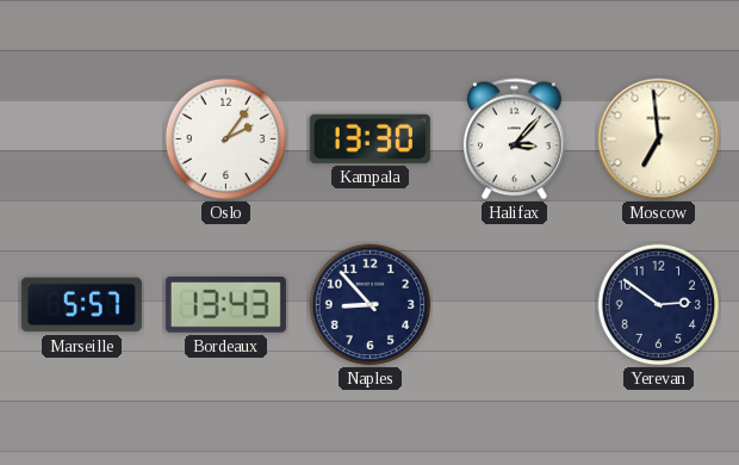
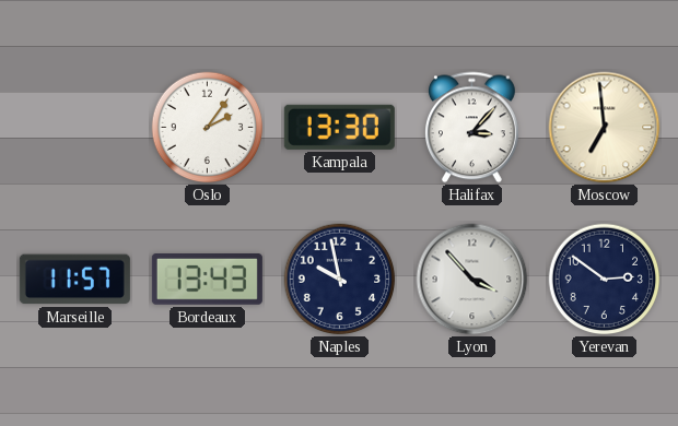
Marseille: 5:57 -> 11:57 (74, 280)
Naples: 8:53 -> 9:58 (340, 280)
Lyon: none -> 3:53 (472, 280)
